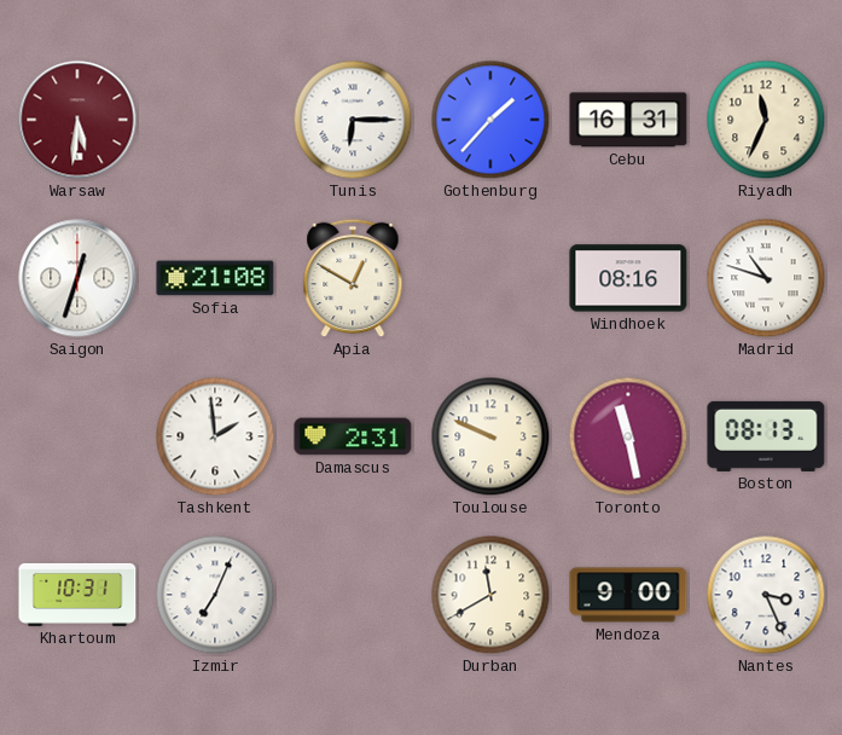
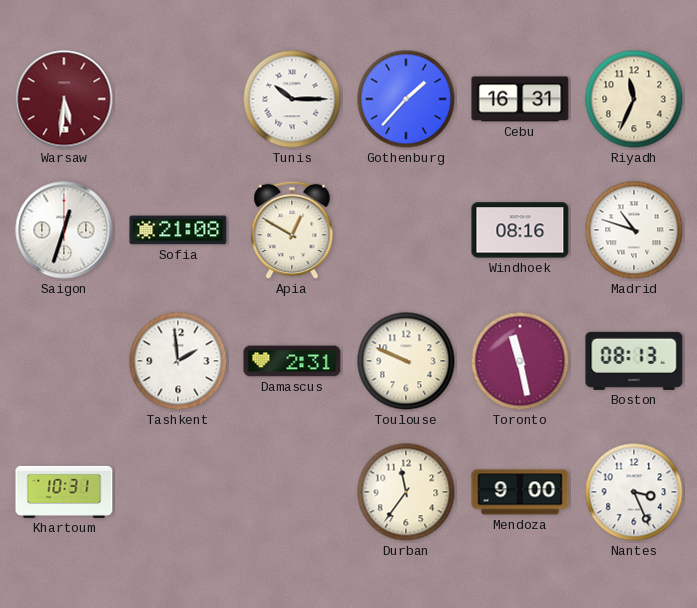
Tunis: 6:15 -> 10:15 (292, 99)
Izmir: 7:04 -> none (215, 595)
Durban: 11:40 -> 11:36 (406, 492)
